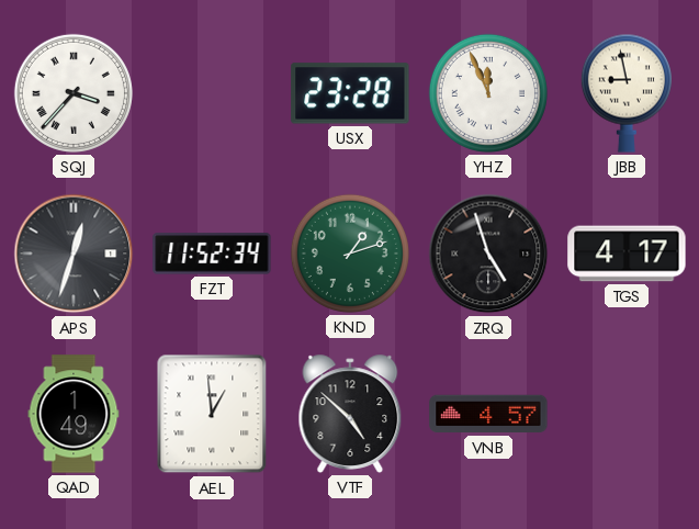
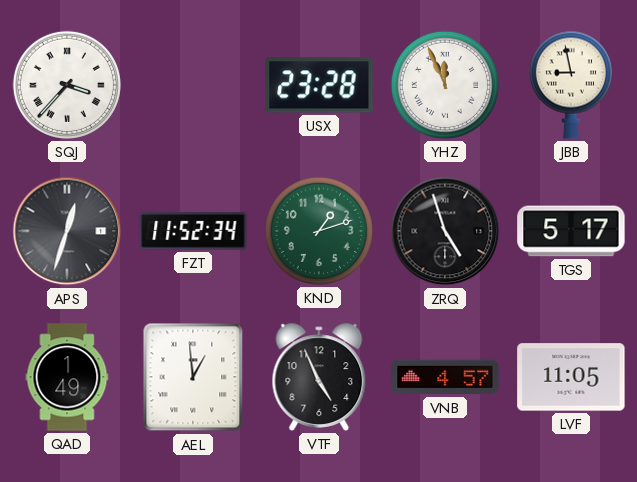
TGS: 4:17 -> 5:17 (571, 231)
VTF: 4:52 -> 4:56 (319, 377)
LVF: none -> 11:05 (571, 377)
